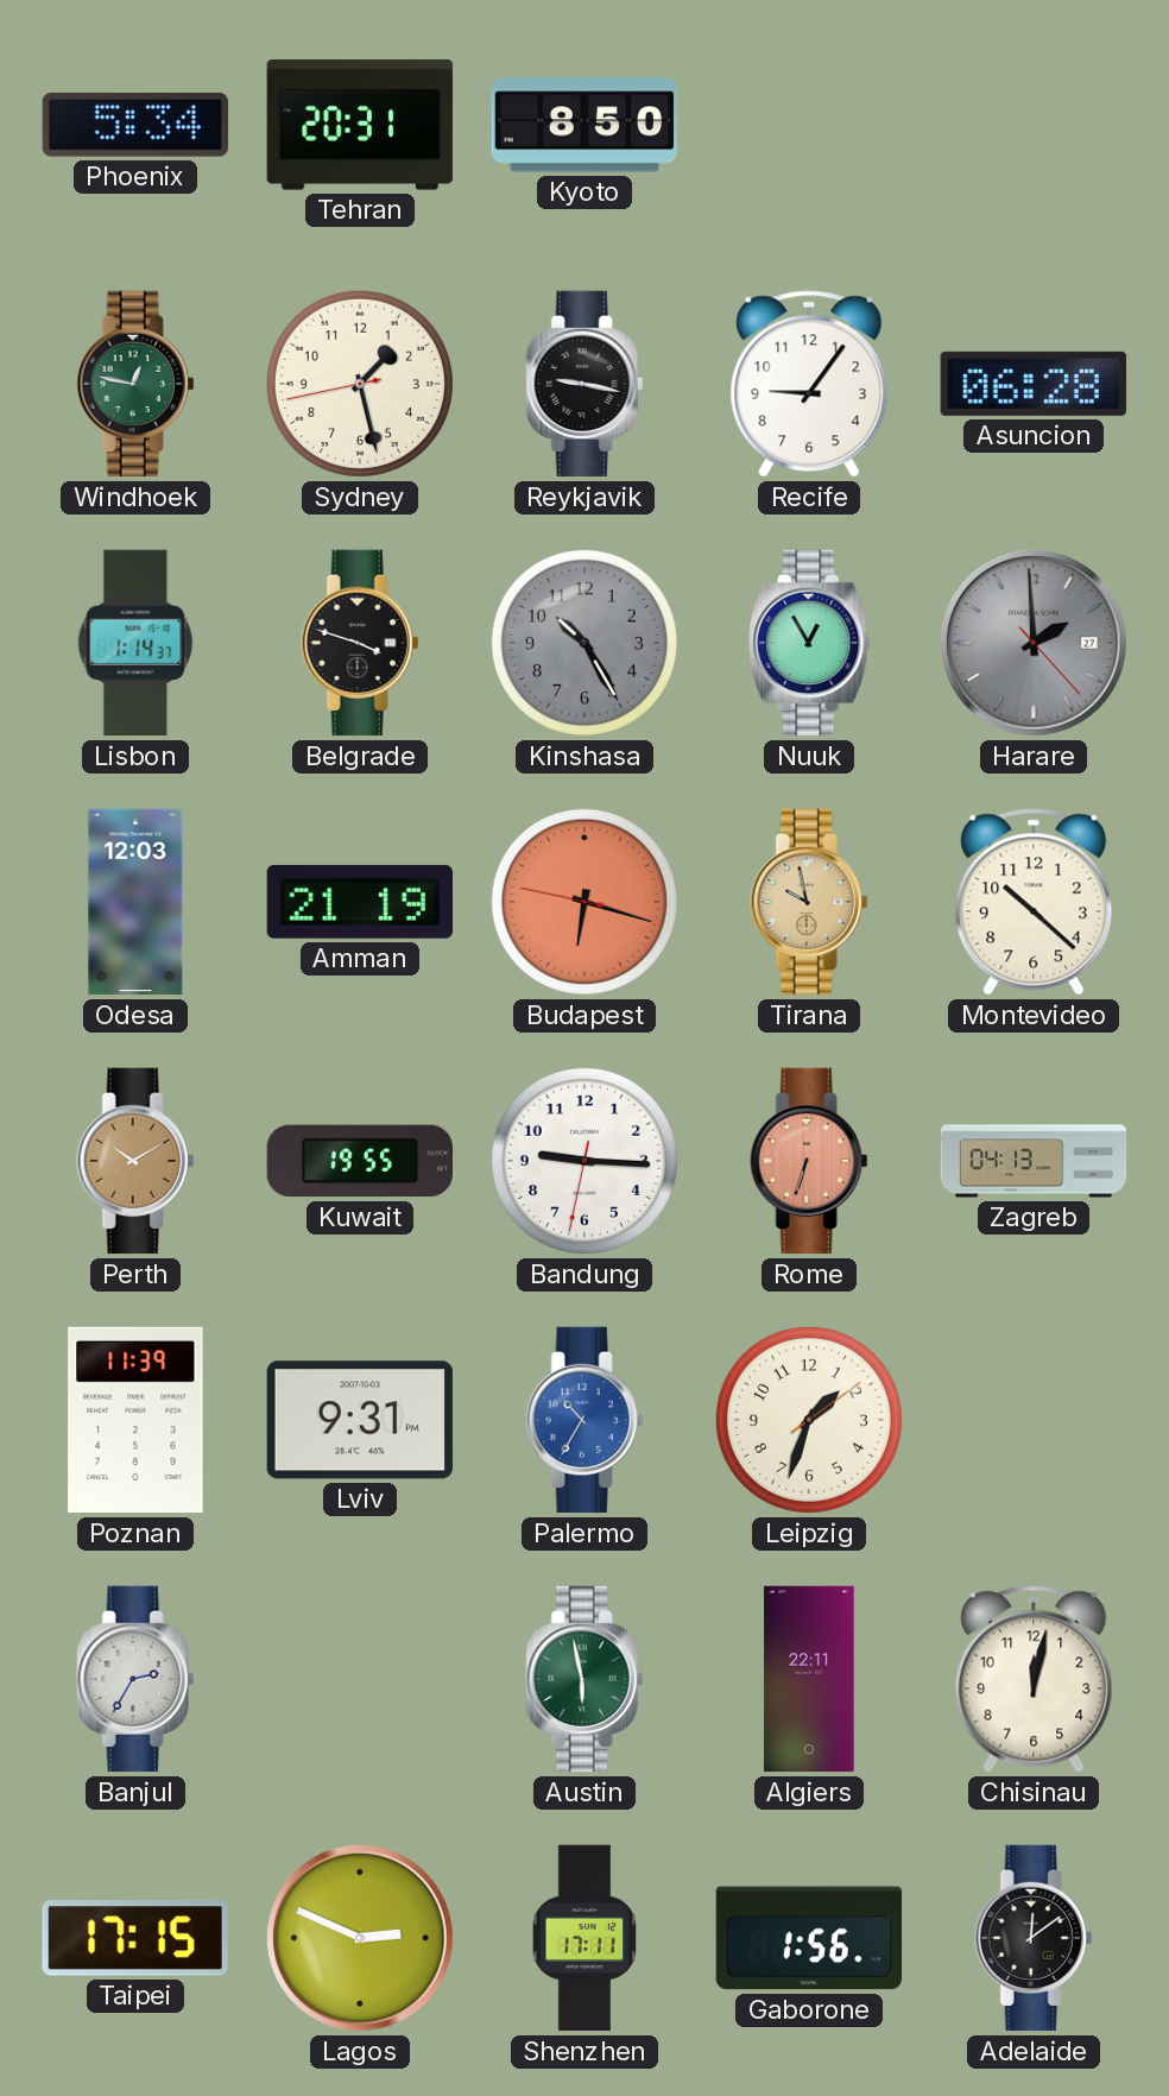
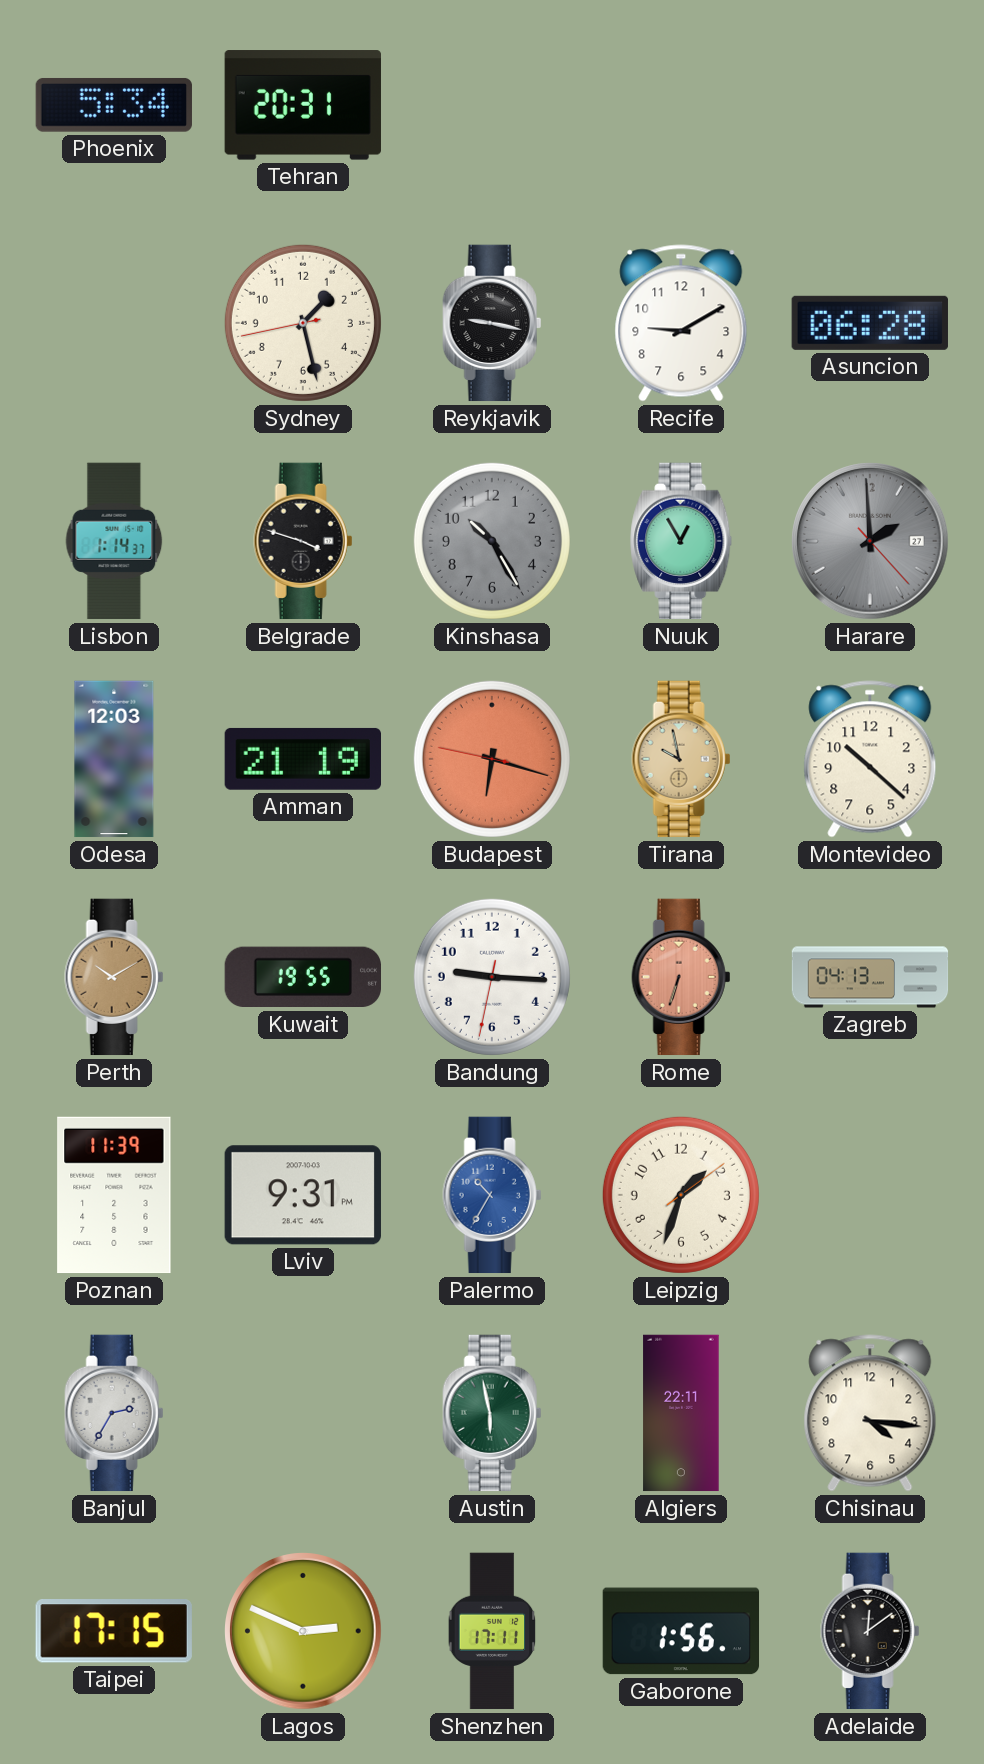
Kyoto: 8:50 -> none (584, 125)
Windhoek: 12:47 -> none (135, 384)
Recife: 9:06 -> 9:10 (681, 323)
Chisinau: 12:02 -> 4:16 (870, 1413)
